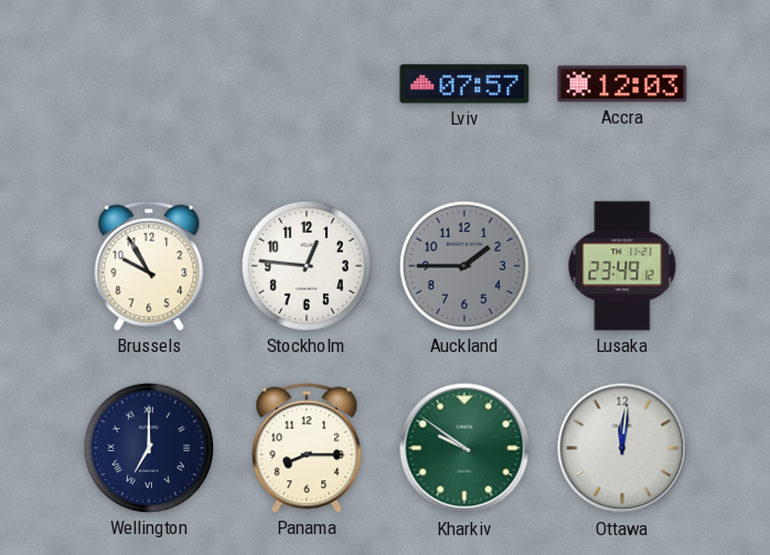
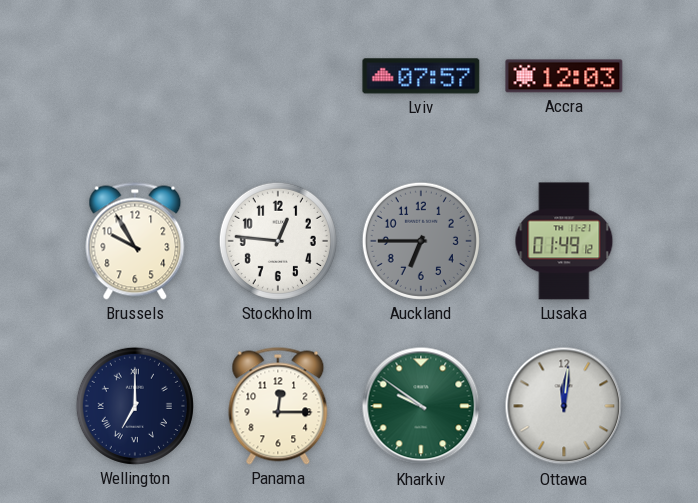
Auckland: 1:45 -> 6:45 (421, 241)
Lusaka: 23:49 -> 01:49 (564, 241)
Panama: 8:15 -> 12:15 (278, 406)
